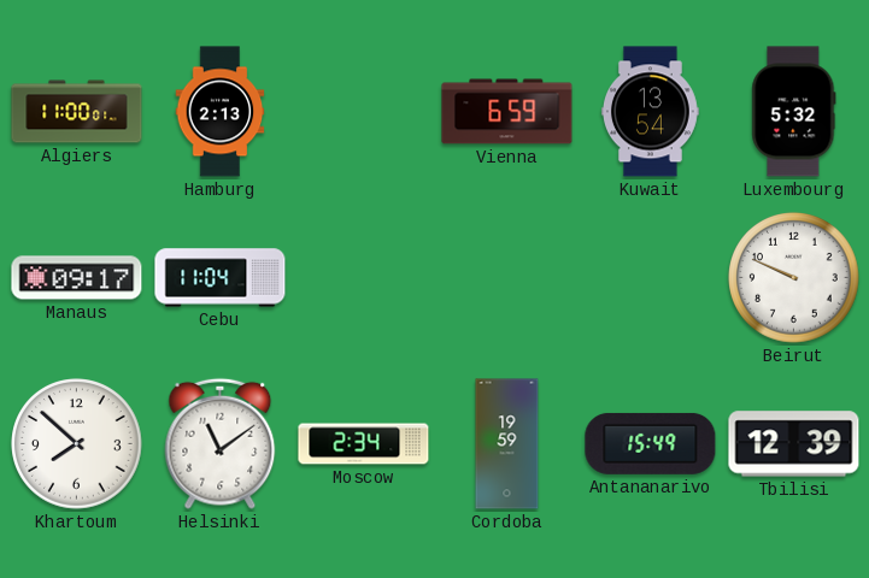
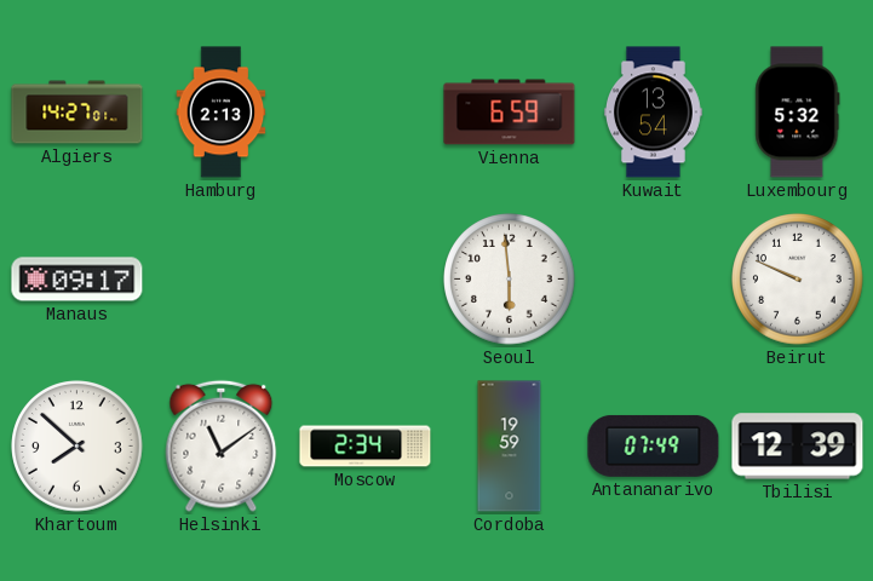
Algiers: 11:00 -> 14:27 (77, 113)
Cebu: 11:04 -> none (221, 278)
Seoul: none -> 5:59 (510, 280)
Antananarivo: 15:49 -> 07:49 (654, 445)
